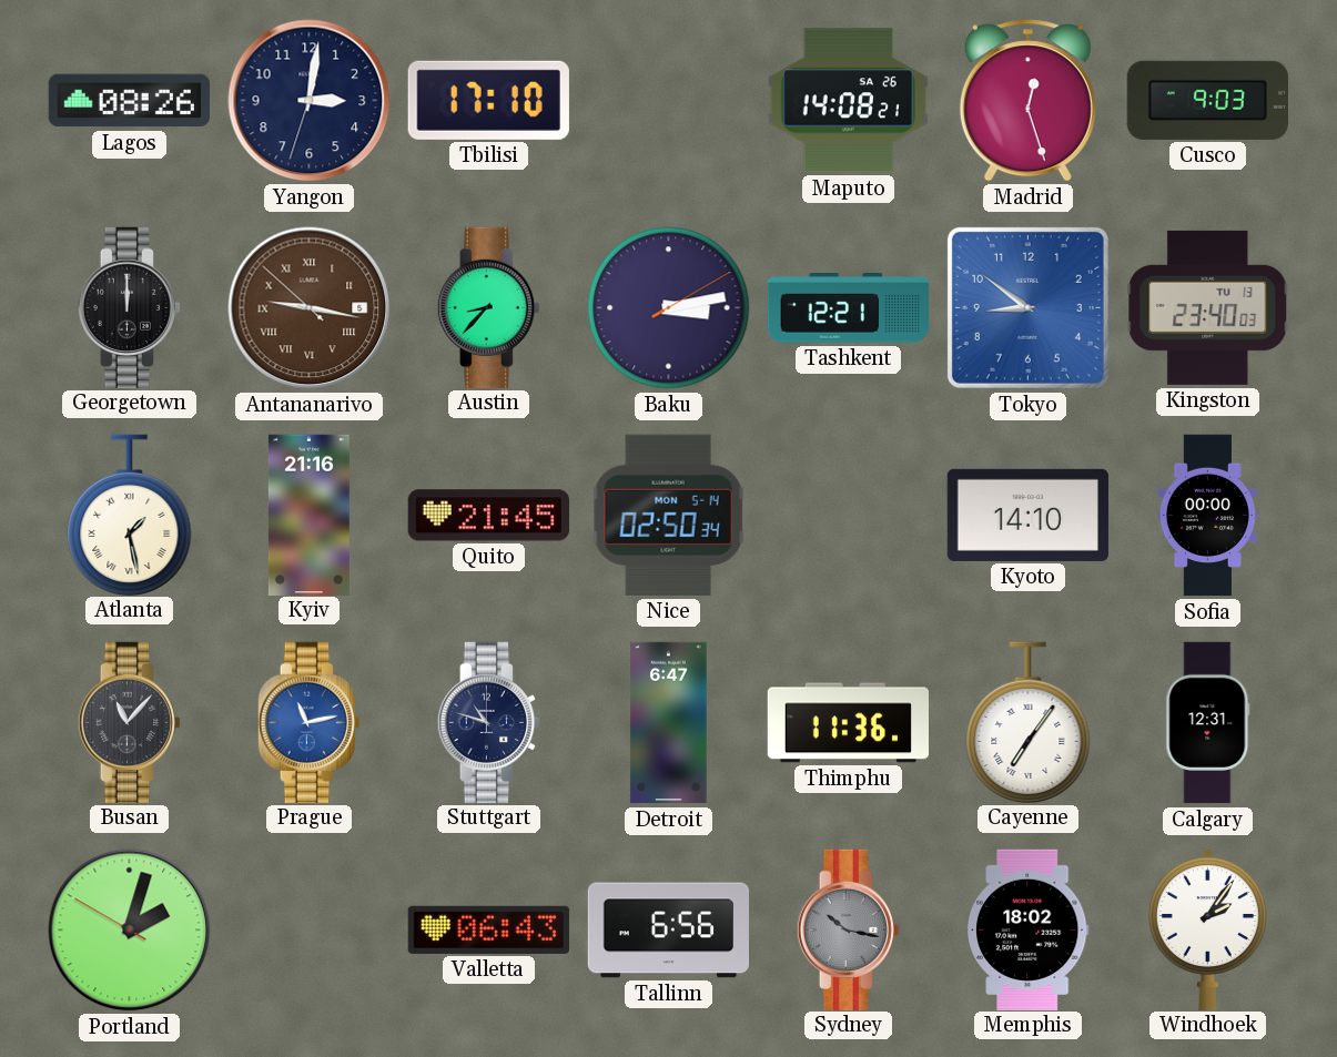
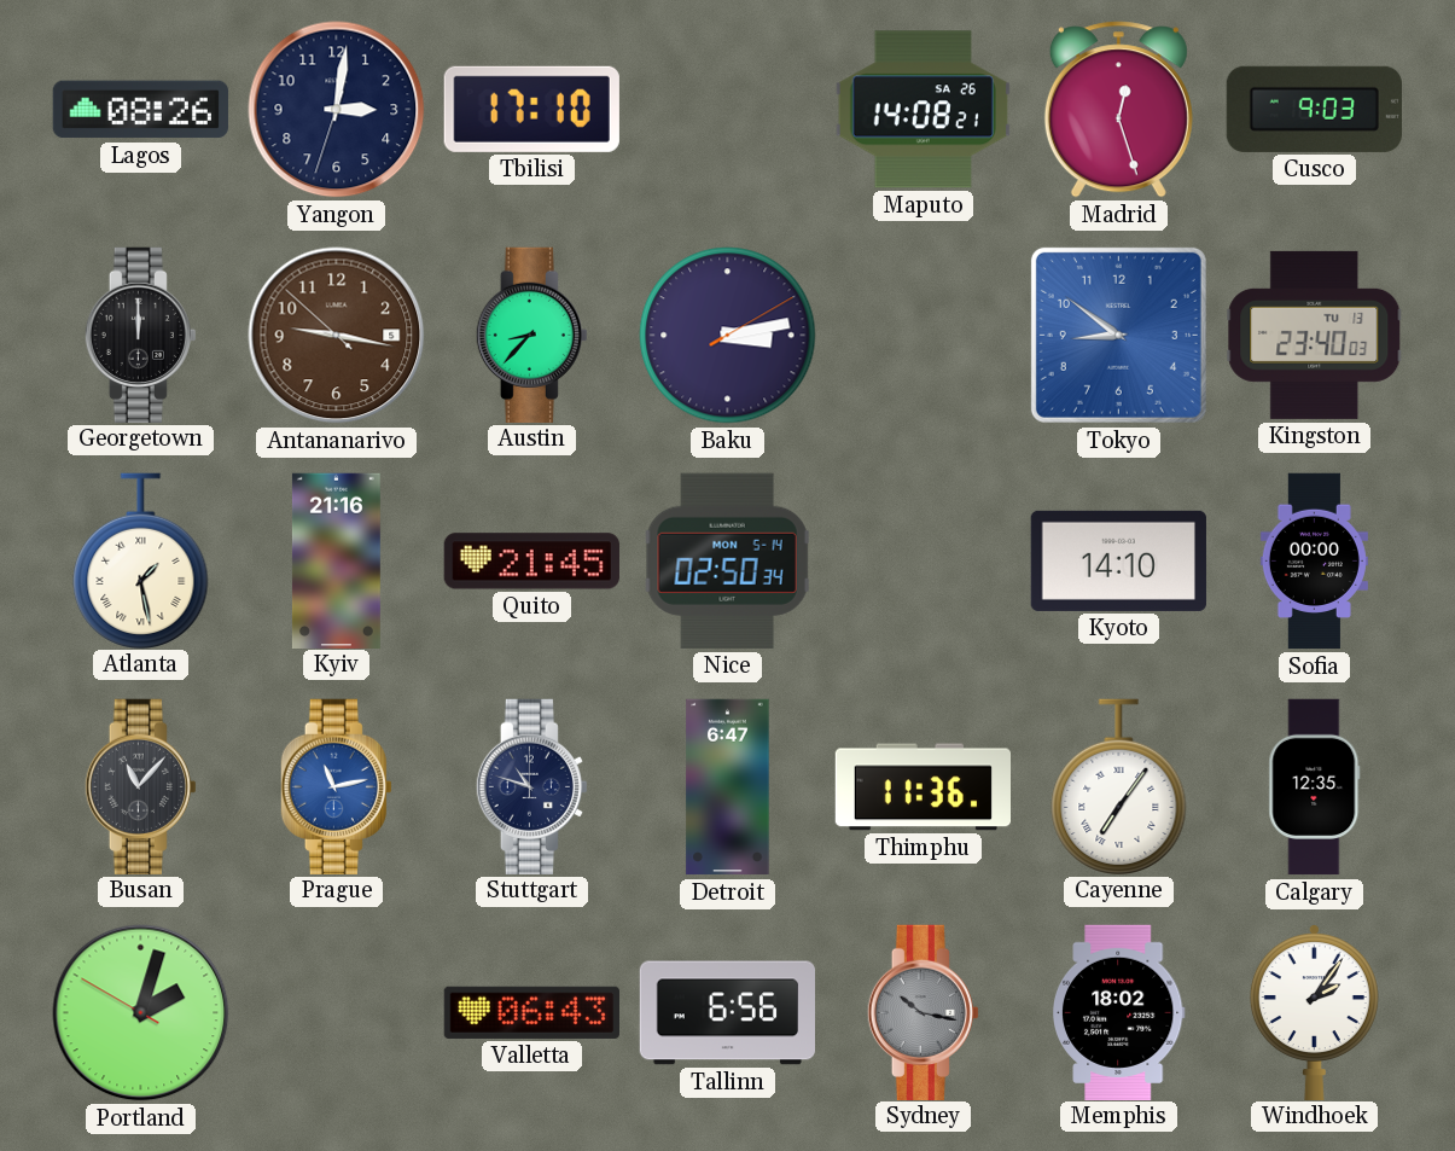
Antananarivo numerals: Roman -> Arabic (337, 336)
Tashkent: 12:21 -> none (848, 308)
Calgary: 12:31 -> 12:35 (1315, 787)
